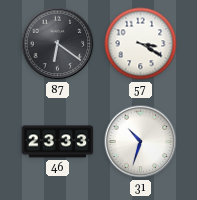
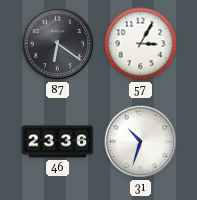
57: 3:20 -> 3:05 (141, 44)
46: 23:33 -> 23:36 (58, 142)
